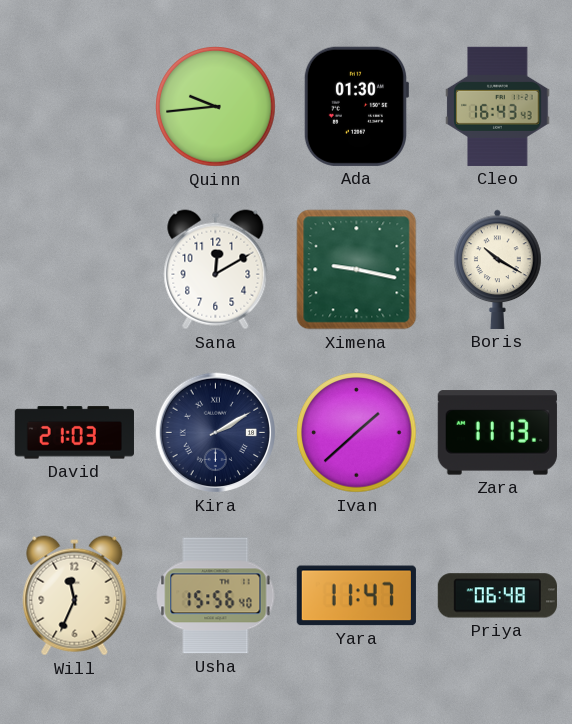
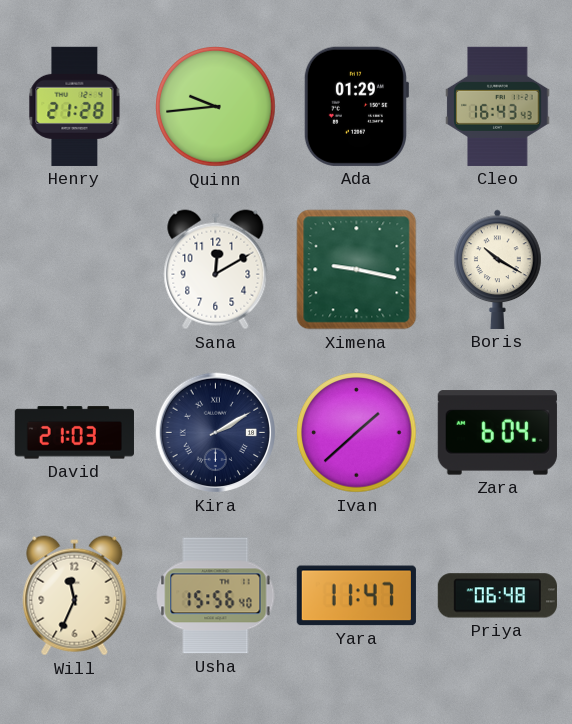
Henry: none -> 21:28 (75, 106)
Ada: 01:30 -> 01:29 (356, 106)
Zara: 11:13 -> 6:04 (497, 433)
